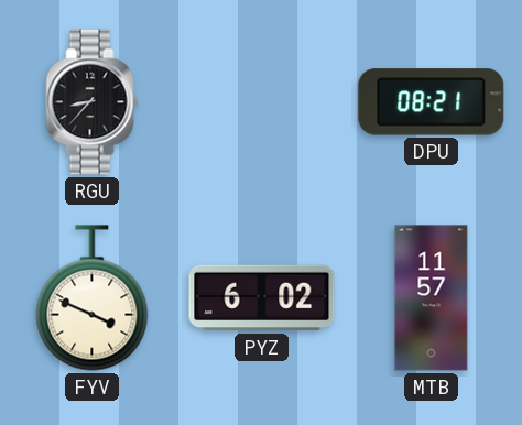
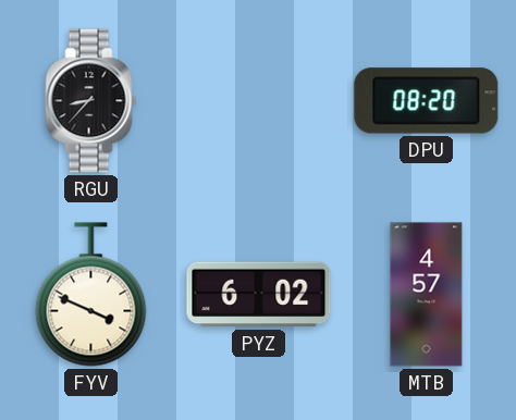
DPU: 08:21 -> 08:20 (427, 101)
MTB: 11:57 -> 4:57 (427, 295)
